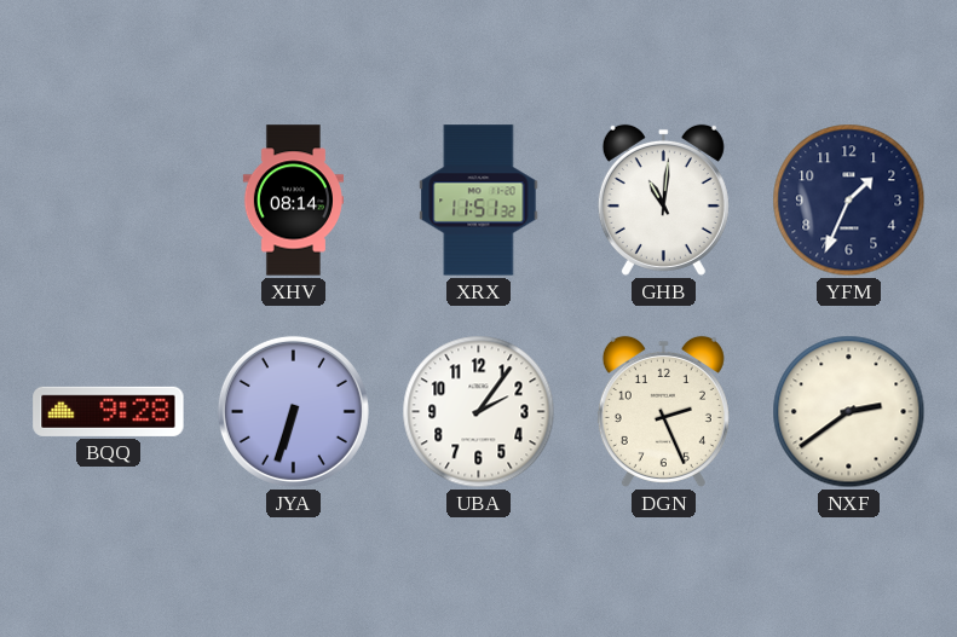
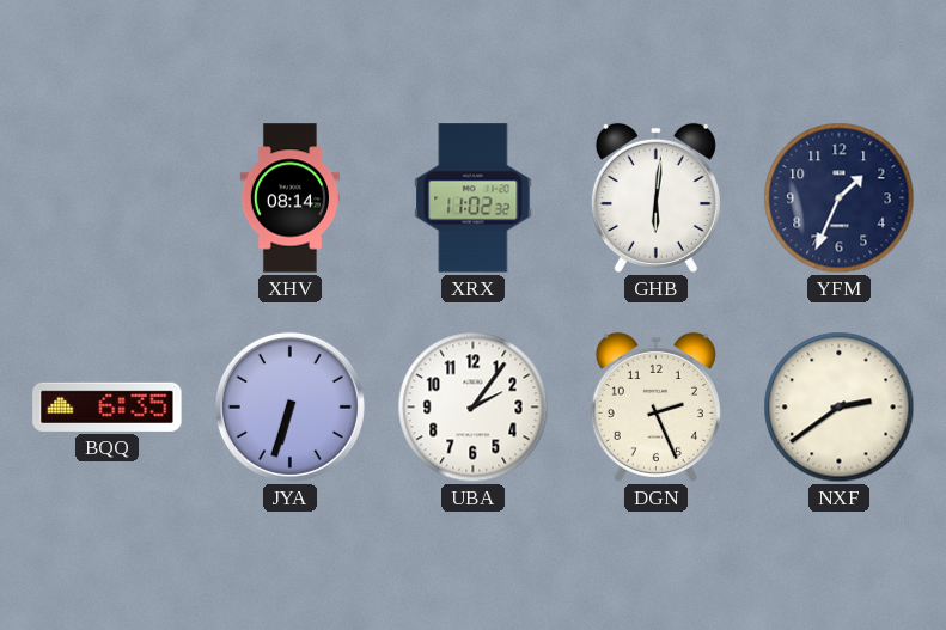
XRX: 11:51 -> 11:02 (474, 198)
GHB: 11:01 -> 6:01 (655, 197)
BQQ: 9:28 -> 6:35 (108, 406)
